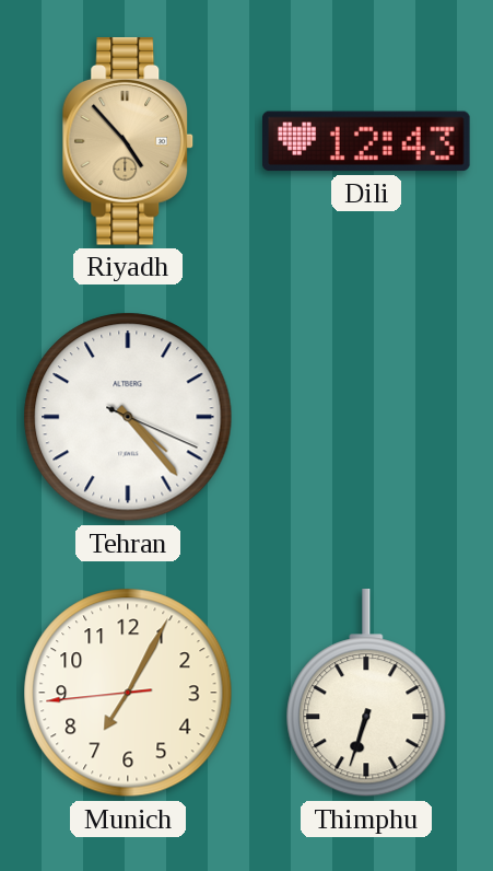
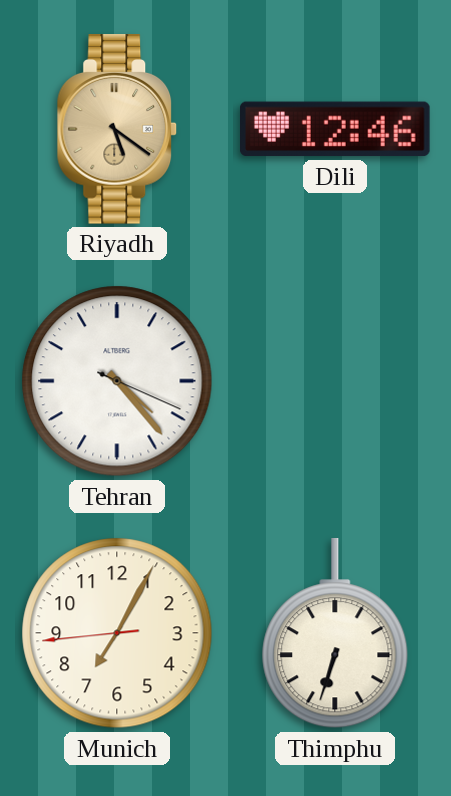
Riyadh: 4:53 -> 5:21 (117, 129)
Dili: 12:43 -> 12:46 (336, 129)
